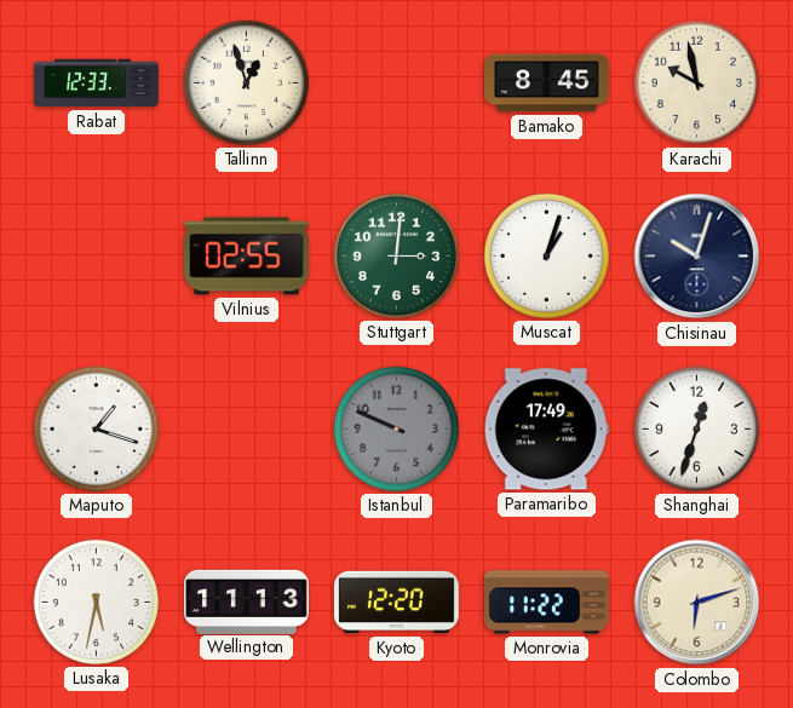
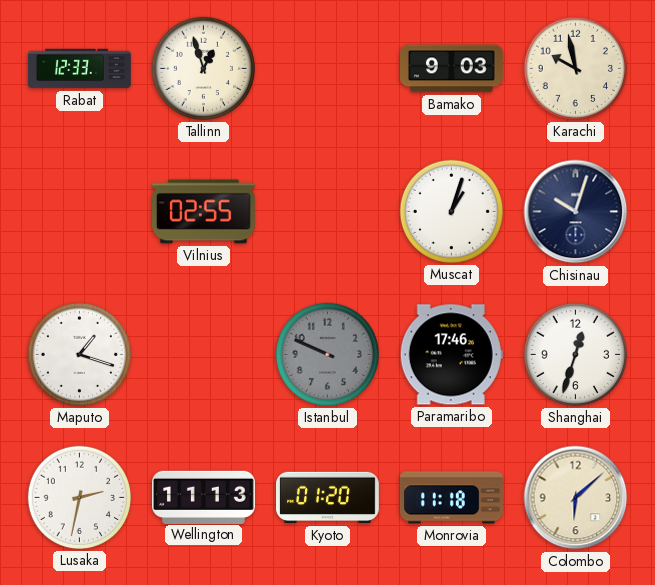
Bamako: 8:45 -> 9:03 (452, 69)
Stuttgart: 3:01 -> none (396, 255)
Paramaribo: 17:49 -> 17:46 (451, 355)
Lusaka: 5:32 -> 2:32 (79, 497)
Kyoto: 12:20 -> 01:20 (328, 498)
Monrovia: 11:22 -> 11:18 (451, 498)
Colombo: 6:12 -> 6:08 (576, 498)
